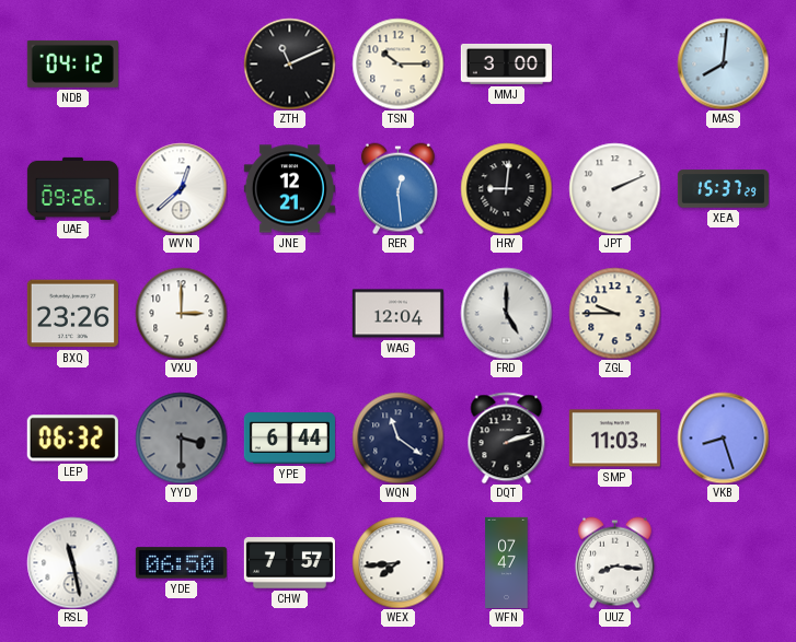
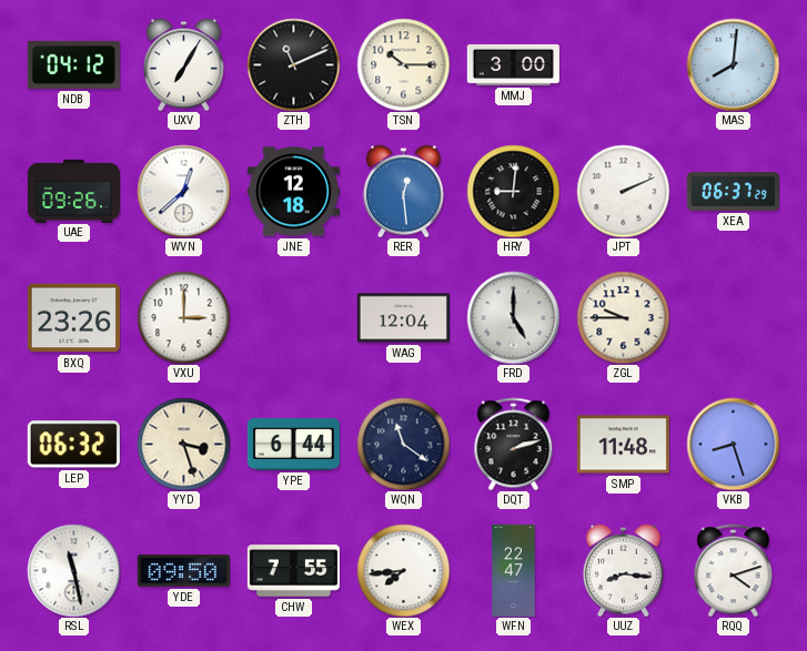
UXV: none -> 7:05 (183, 64)
JNE: 12:21 -> 12:18 (293, 192)
XEA: 15:37 -> 06:37 (733, 192)
YYD: 3:30 -> 3:27 (183, 444)
YYD dial: grey -> cream (183, 444)
SMP: 11:03 -> 11:48 (623, 445)
YDE: 06:50 -> 09:50 (183, 571)
CHW: 7:57 -> 7:55 (293, 571)
WFN: 07:47 -> 22:47 (514, 570)
RQQ: none -> 4:12 (734, 570)
